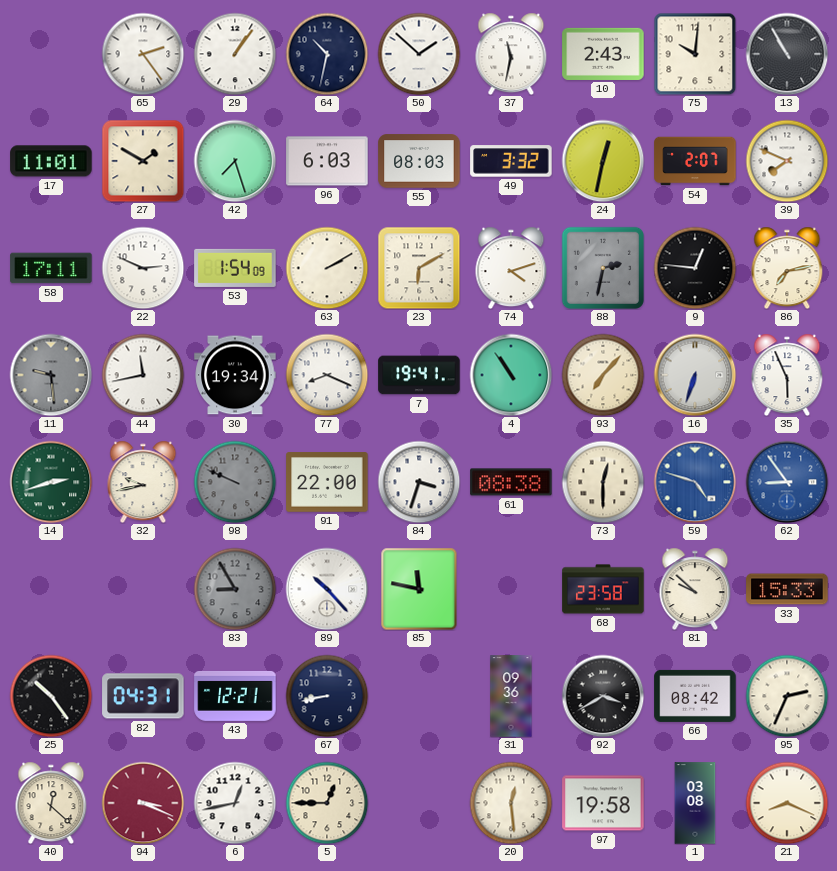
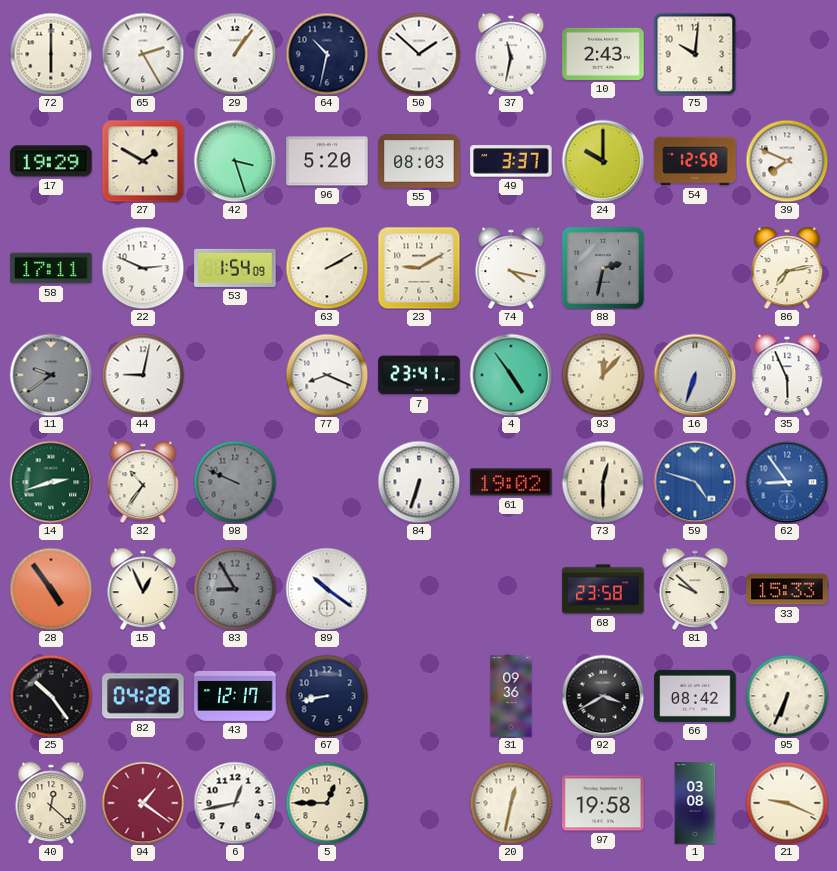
72: none -> 6:00 (51, 54)
65: 2:24 -> 2:25 (143, 54)
13: 10:55 -> none (787, 54)
17: 11:01 -> 19:29 (51, 161)
42: 7:27 -> 3:27 (235, 161)
96: 6:03 -> 5:20 (327, 161)
49: 3:32 -> 3:37 (511, 161)
24: 12:32 -> 10:00 (603, 161)
54: 2:07 -> 12:58 (695, 161)
23: 6:10 -> 9:10 (419, 268)
74: 4:12 -> 4:17 (511, 268)
9: 12:46 -> none (695, 268)
11: 9:29 -> 9:39 (51, 375)
44: 11:43 -> 9:02 (143, 375)
30: 19:34 -> none (235, 375)
7: 19:41 -> 23:41 (419, 375)
4: 10:54 -> 4:54 (511, 375)
93: 7:07 -> 12:07 (603, 375)
32: 9:43 -> 10:36 (143, 482)
91: 22:00 -> none (327, 482)
84: 3:33 -> 6:33 (419, 482)
61: 08:38 -> 19:02 (511, 482)
28: none -> 4:54 (51, 589)
15: none -> 12:56 (143, 589)
89: 10:23 -> 10:21 (327, 589)
85: 11:47 -> none (419, 589)
82: 04:31 -> 04:28 (143, 696)
43: 12:21 -> 12:17 (235, 696)
95: 2:34 -> 6:34 (787, 696)
94: 3:19 -> 1:21 (143, 803)
20: 12:29 -> 12:32 (511, 803)
21: 8:19 -> 9:19 (787, 803)
